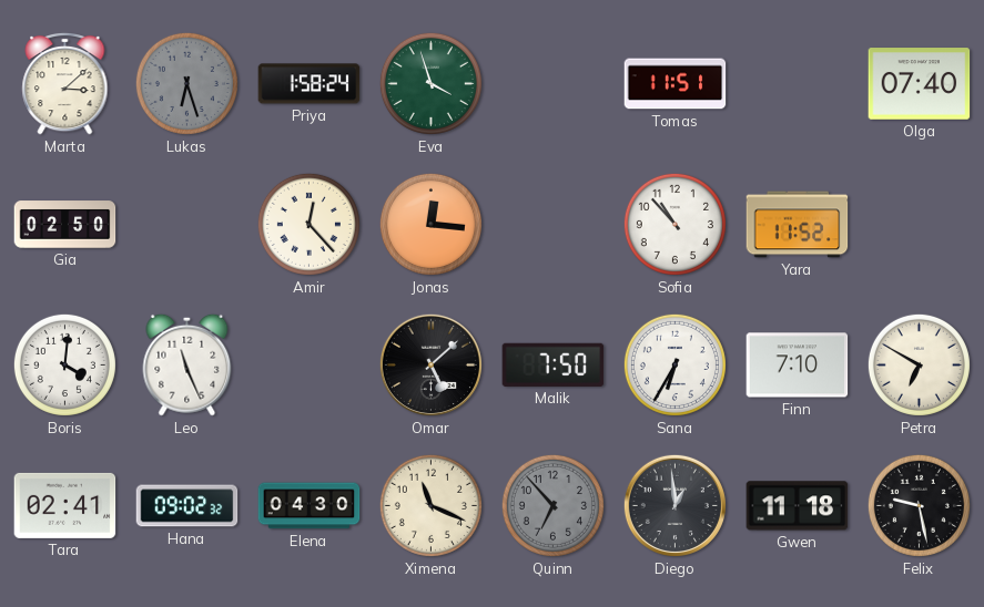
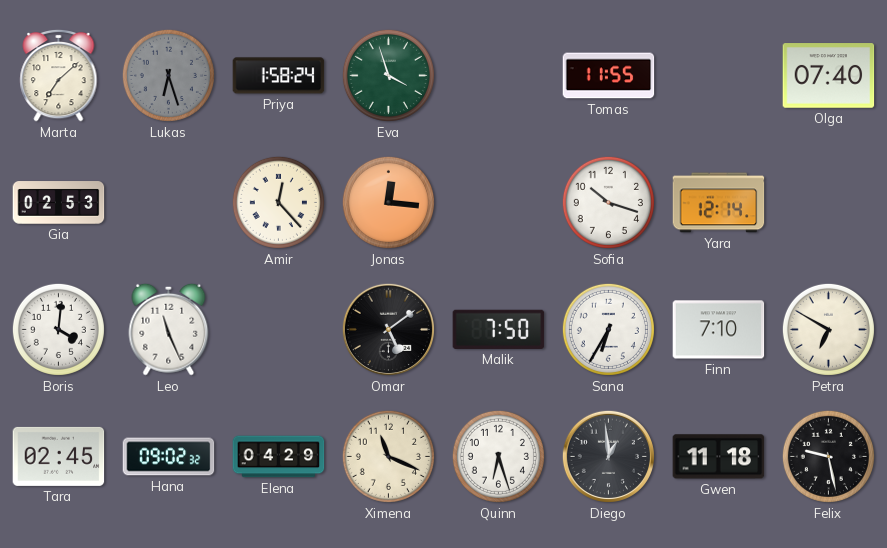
Marta: 3:08 -> 7:08 (59, 75)
Tomas: 11:51 -> 11:55 (609, 76)
Gia: 02:50 -> 02:53 (59, 203)
Sofia: 10:53 -> 10:18 (608, 202)
Yara: 11:52 -> 12:14 (719, 203)
Omar: 5:08 -> 5:09 (388, 329)
Tara: 02:41 -> 02:45 (59, 456)
Elena: 04:30 -> 04:29 (279, 457)
Quinn: 6:53 -> 6:27 (498, 456)
Quinn dial: grey -> white (498, 456)
